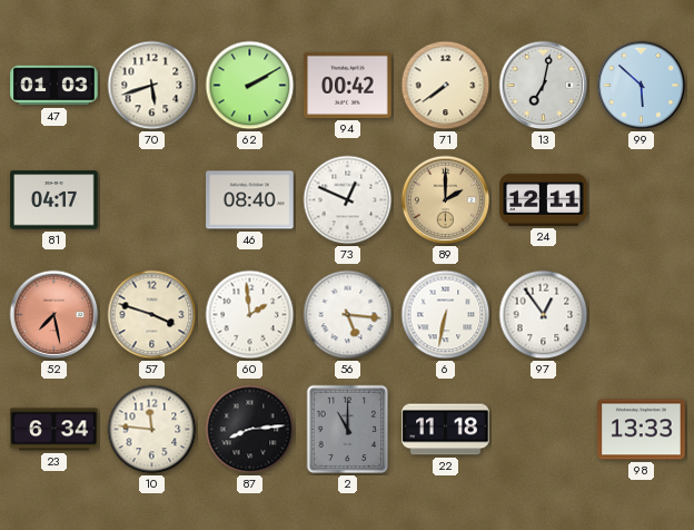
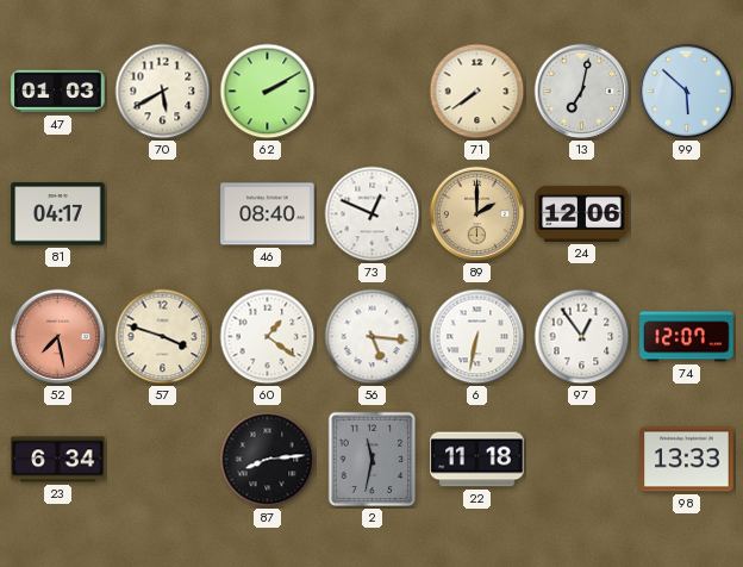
70: 5:42 -> 5:40 (163, 92)
94: 00:42 -> none (348, 85)
24: 12:11 -> 12:06 (582, 213)
60: 1:59 -> 1:21 (268, 337)
74: none -> 12:07 (687, 337)
10: 11:46 -> none (152, 430)
2: 11:00 -> 11:32 (373, 460)
